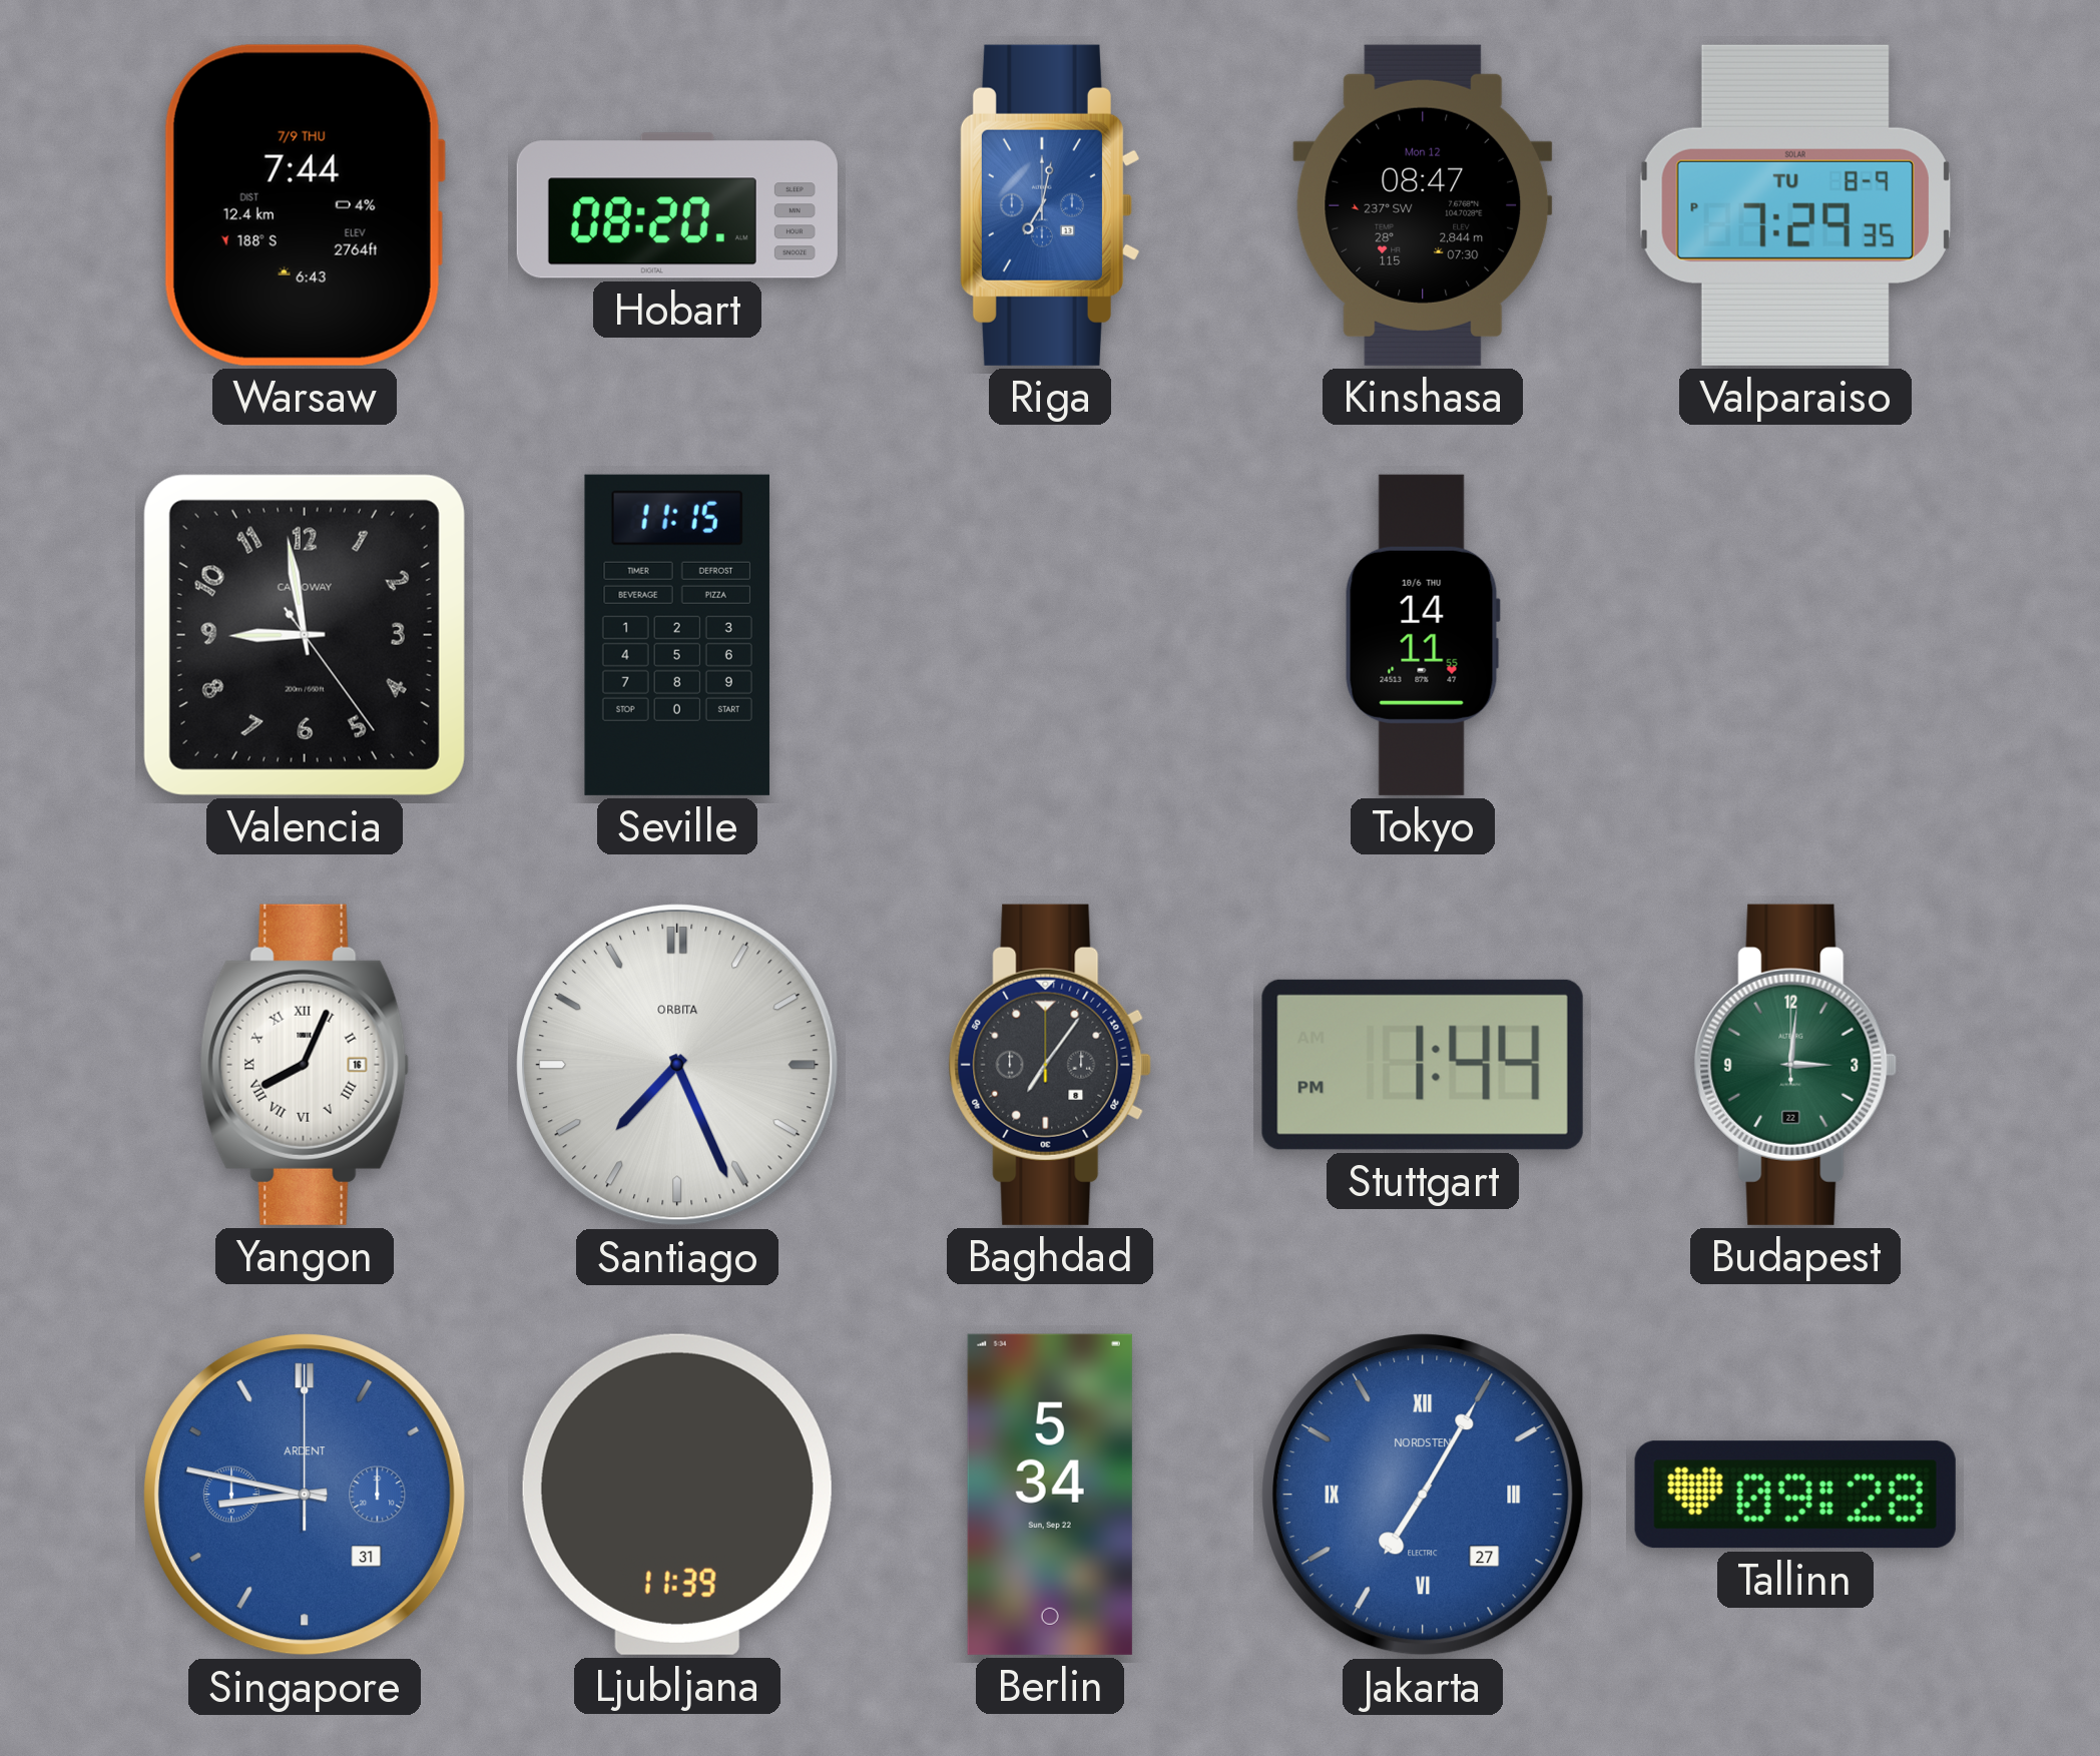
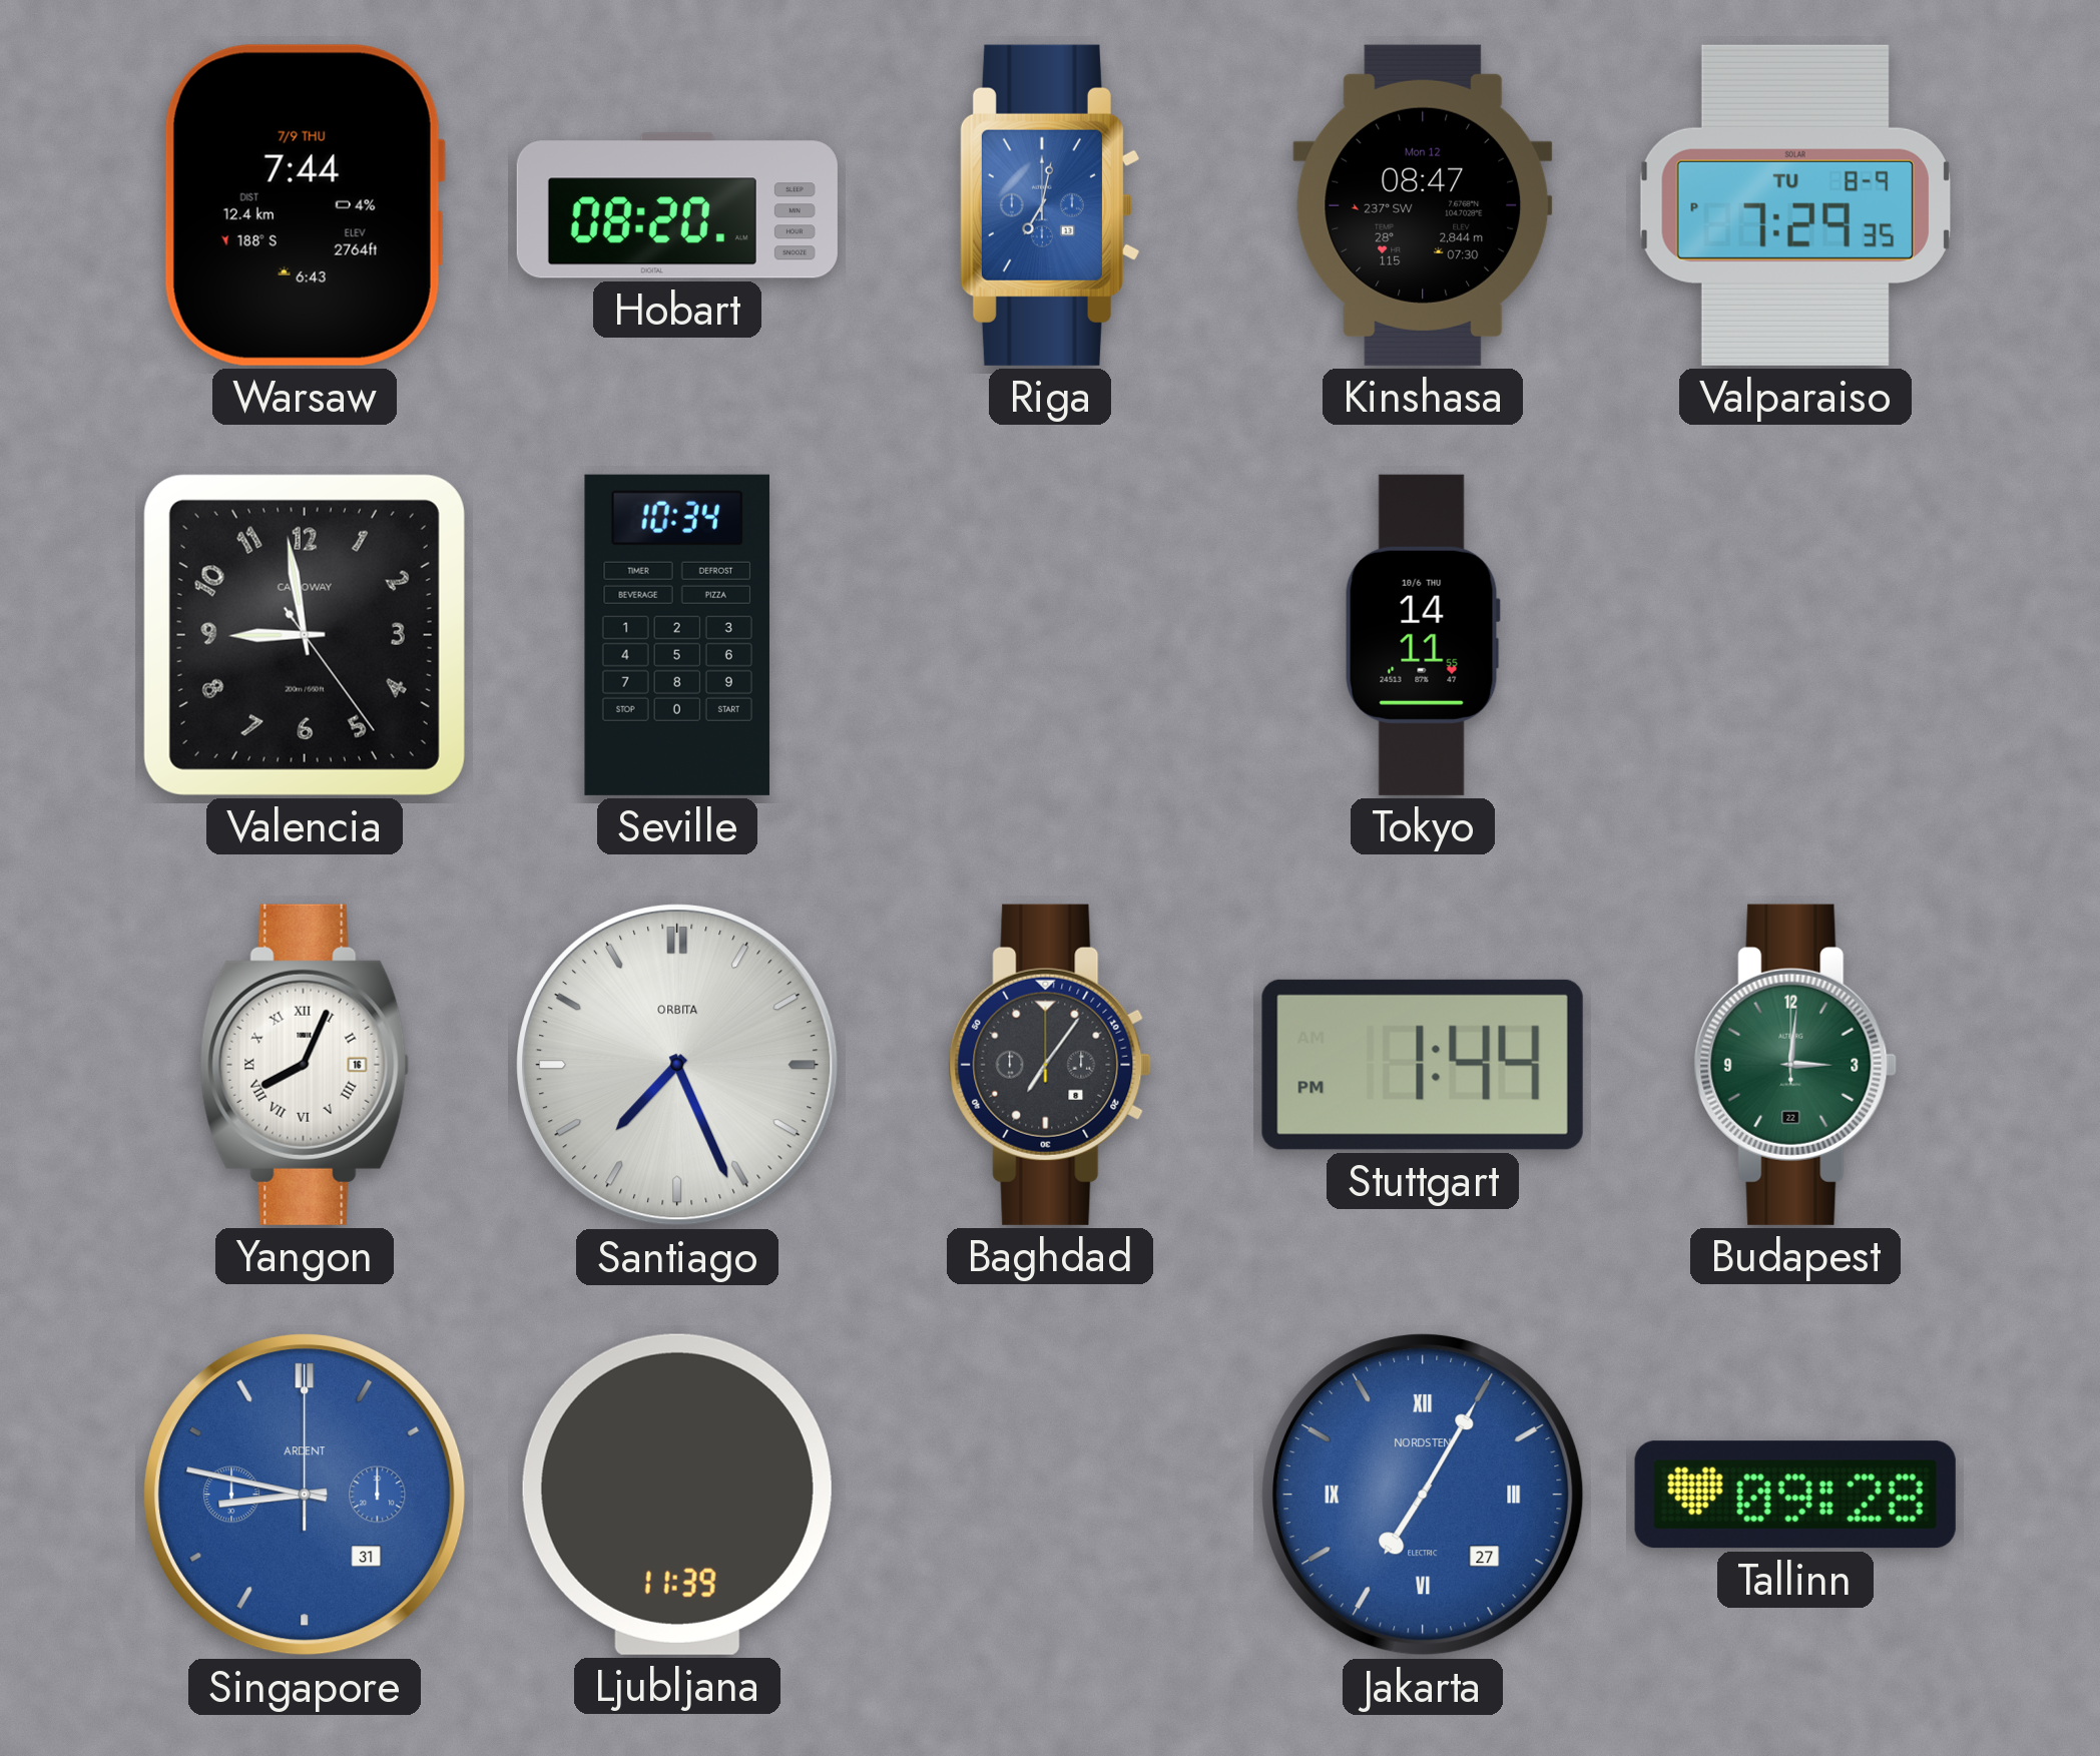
Seville: 11:15 -> 10:34 (677, 635)
Berlin: 5:34 -> none (1050, 1495)
